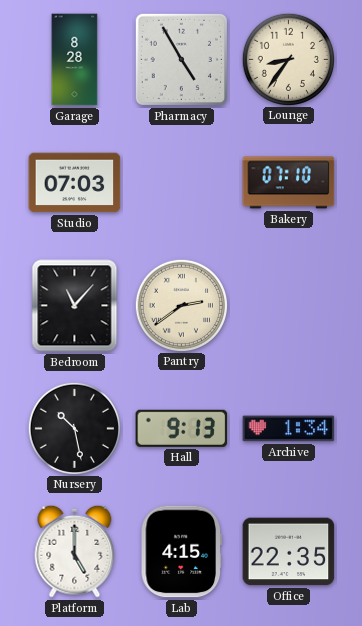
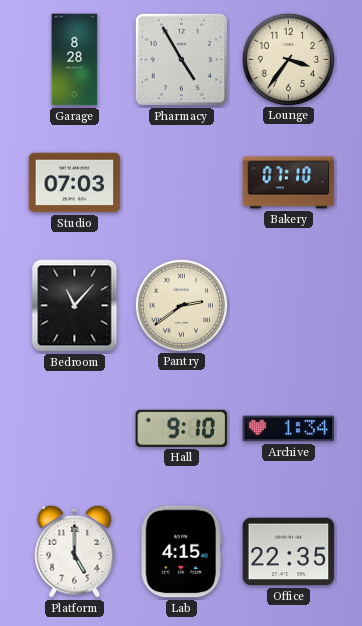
Lounge: 8:36 -> 3:36 (288, 59)
Nursery: 10:28 -> none (74, 428)
Hall: 9:13 -> 9:10 (182, 428)
